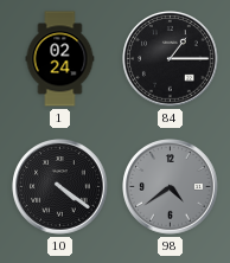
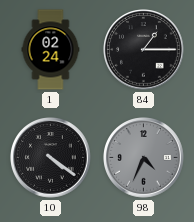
98: 4:39 -> 4:34 (144, 158)
